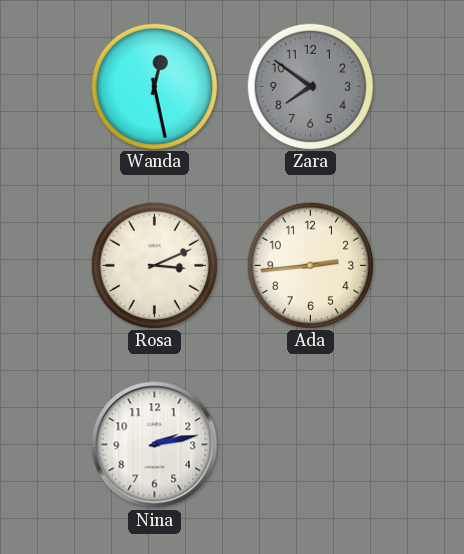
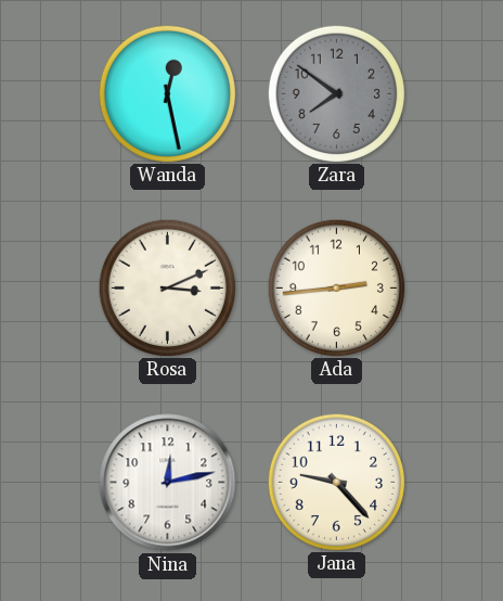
Nina: 2:13 -> 12:13 (168, 483)
Jana: none -> 9:23 (336, 482)
